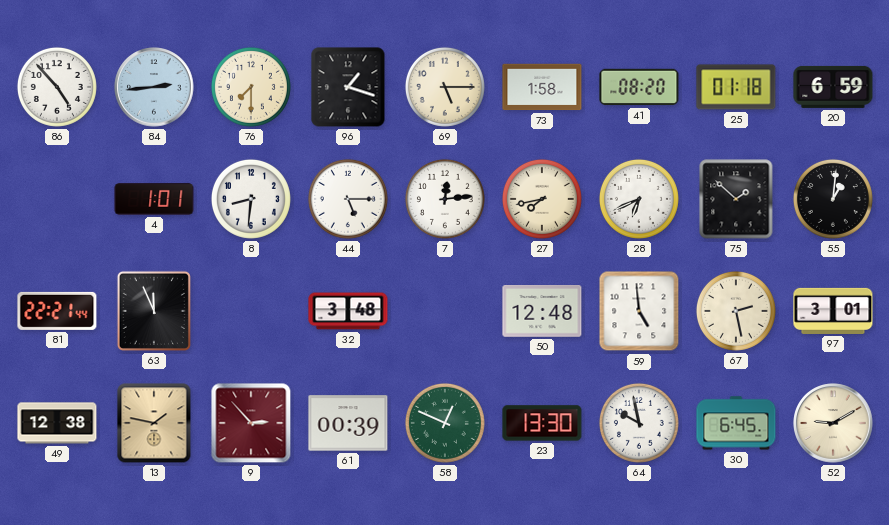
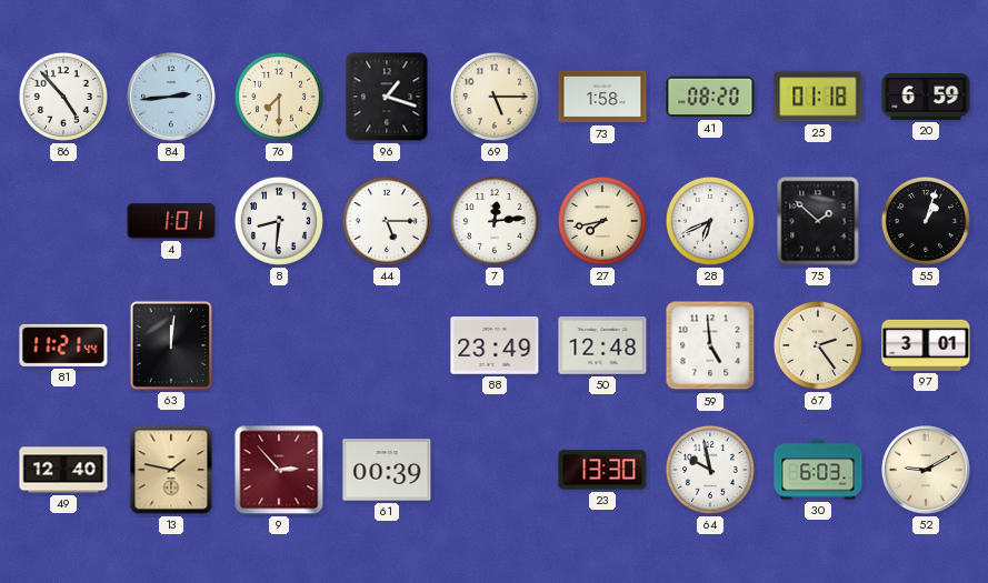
55: 1:01 -> 1:03 (926, 221)
81: 22:21 -> 11:21 (63, 345)
63: 11:56 -> 12:01 (171, 345)
32: 3:48 -> none (348, 311)
88: none -> 23:49 (495, 346)
67: 2:28 -> 2:24 (818, 345)
49: 12:38 -> 12:40 (63, 470)
58: 12:49 -> none (445, 423)
30: 6:45 -> 6:03 (818, 470)
